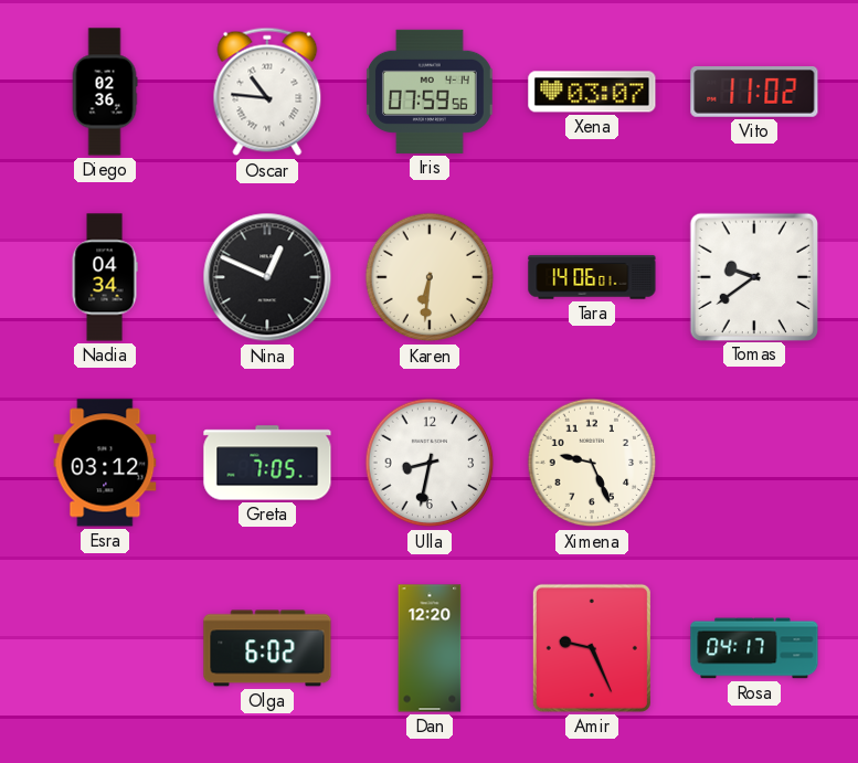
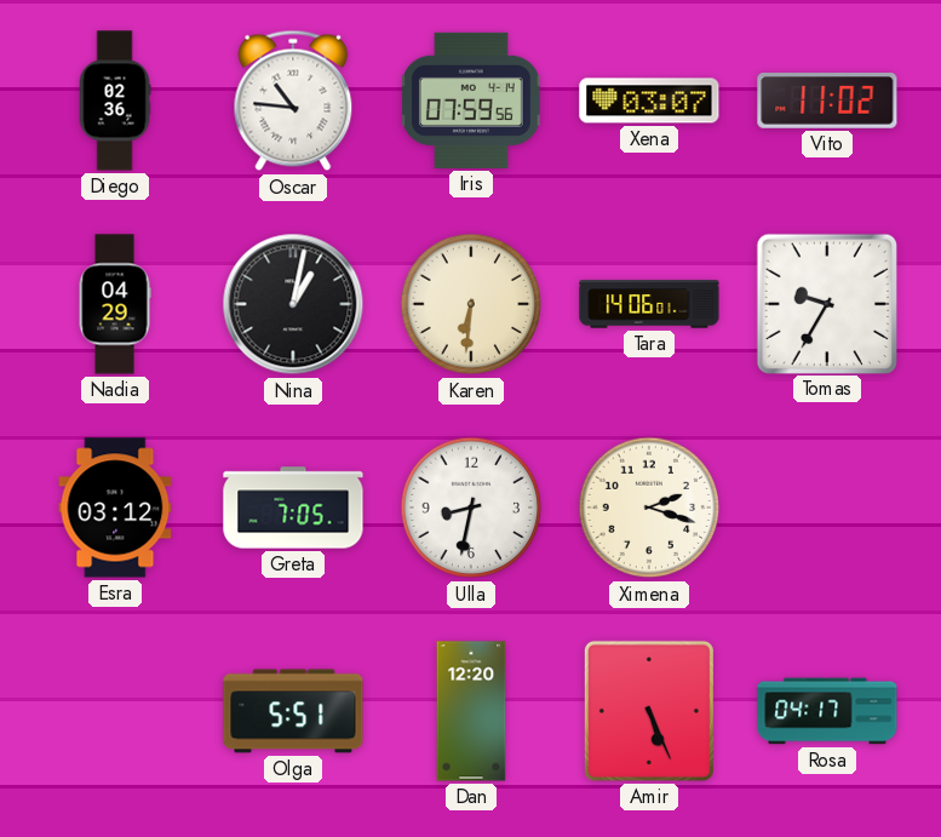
Nadia: 04:34 -> 04:29 (115, 304)
Nina: 12:49 -> 1:02 (293, 304)
Tomas: 9:39 -> 9:35 (826, 303)
Ximena: 9:26 -> 2:18 (649, 508)
Olga: 6:02 -> 5:51 (293, 711)
Amir: 9:26 -> 5:26 (649, 711)
